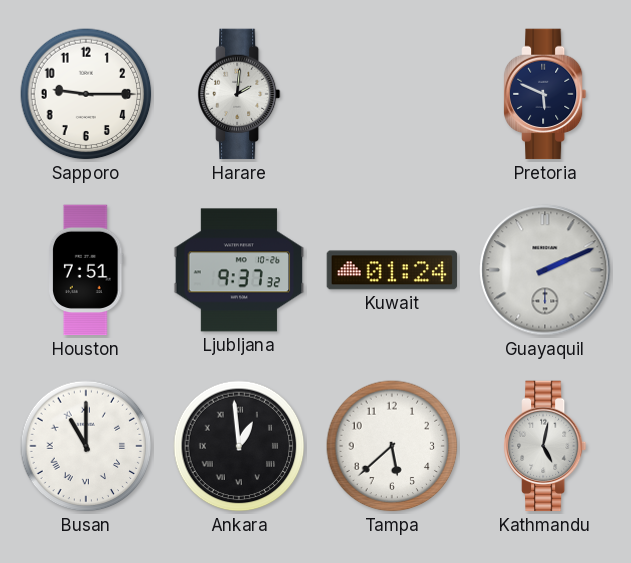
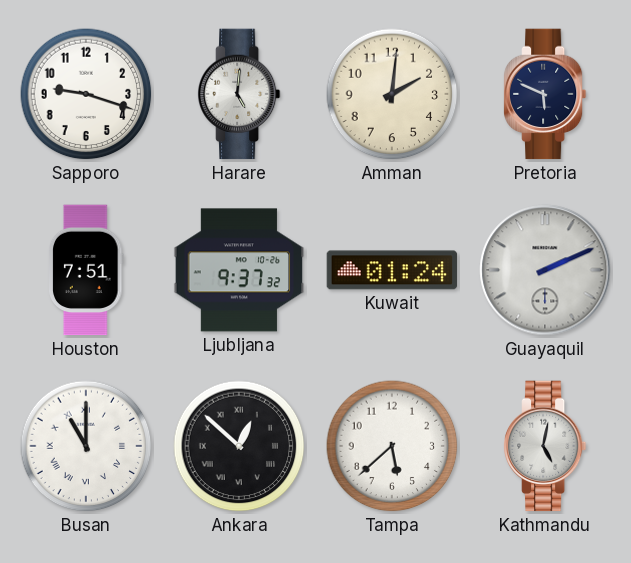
Sapporo: 9:15 -> 9:18 (86, 94)
Harare: 2:01 -> 5:01 (239, 94)
Amman: none -> 2:01 (392, 94)
Ankara: 12:59 -> 12:52 (239, 446)
